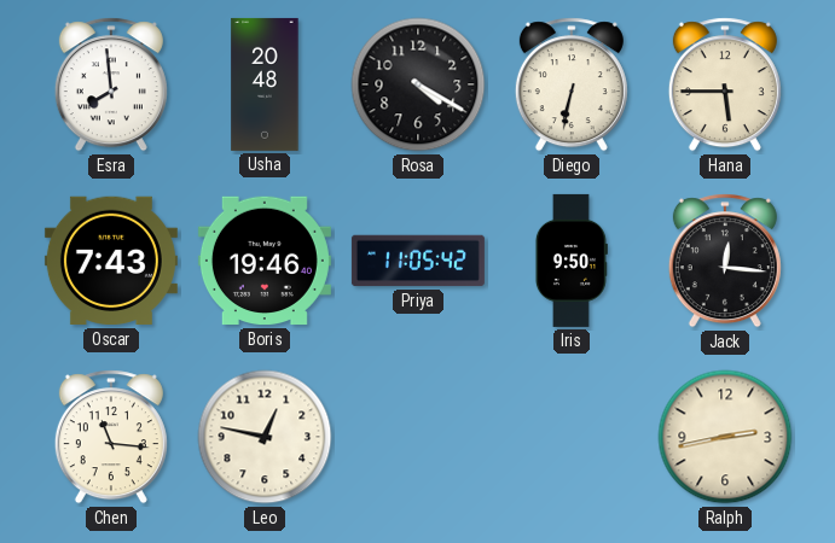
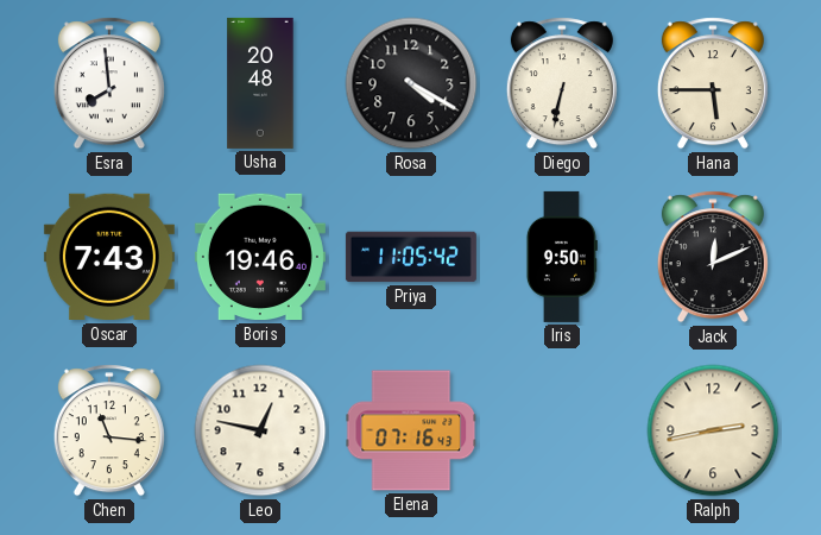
Jack: 12:16 -> 12:11 (713, 257)
Elena: none -> 07:16 (411, 430)
